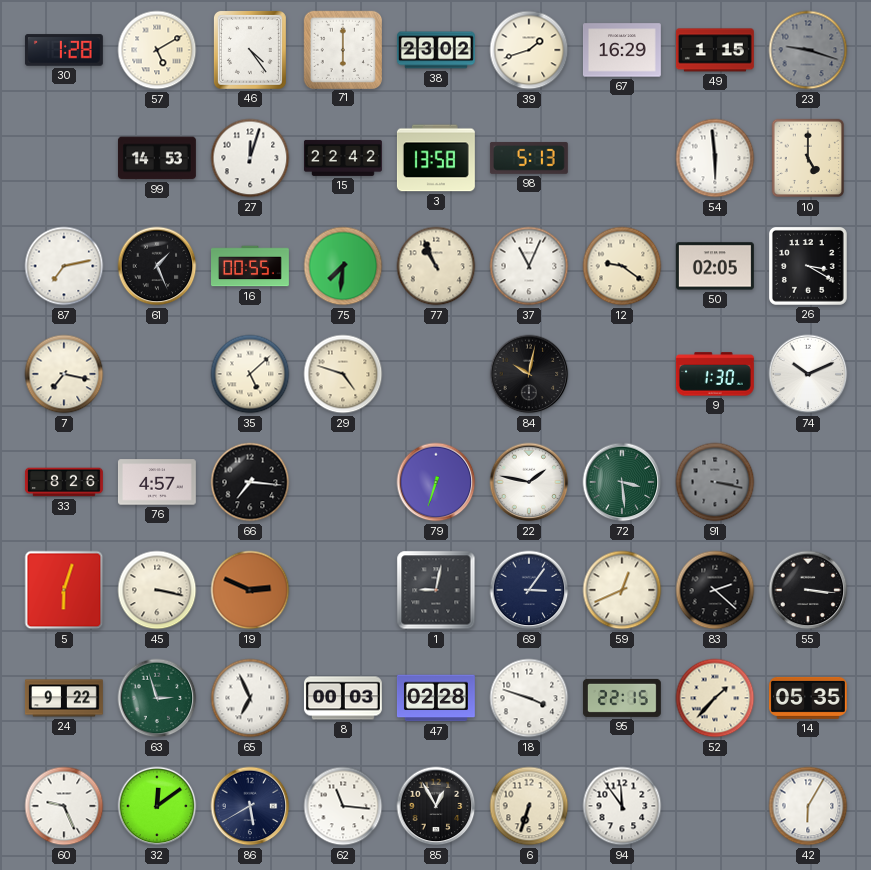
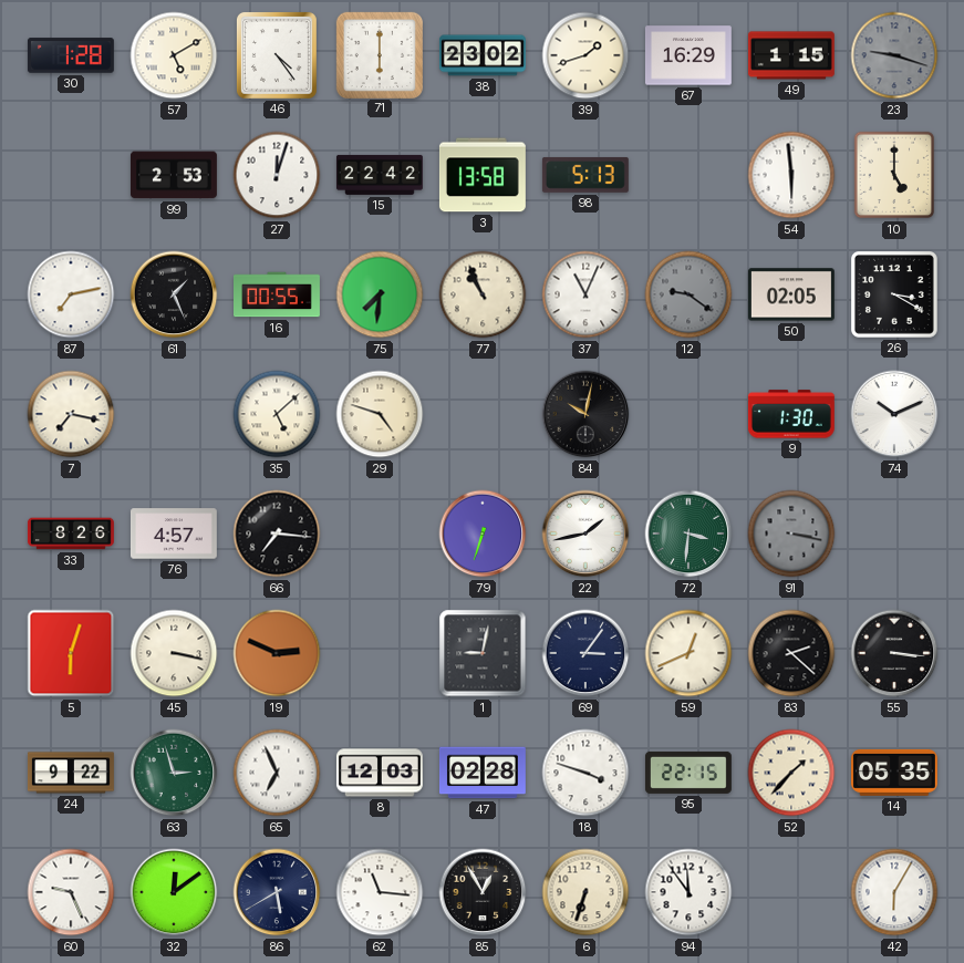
99: 14:53 -> 2:53 (174, 175)
12 dial: cream -> grey (688, 294)
22: 1:47 -> 1:43 (585, 534)
72: 3:29 -> 3:31 (688, 534)
8: 00:03 -> 12:03 (380, 773)
